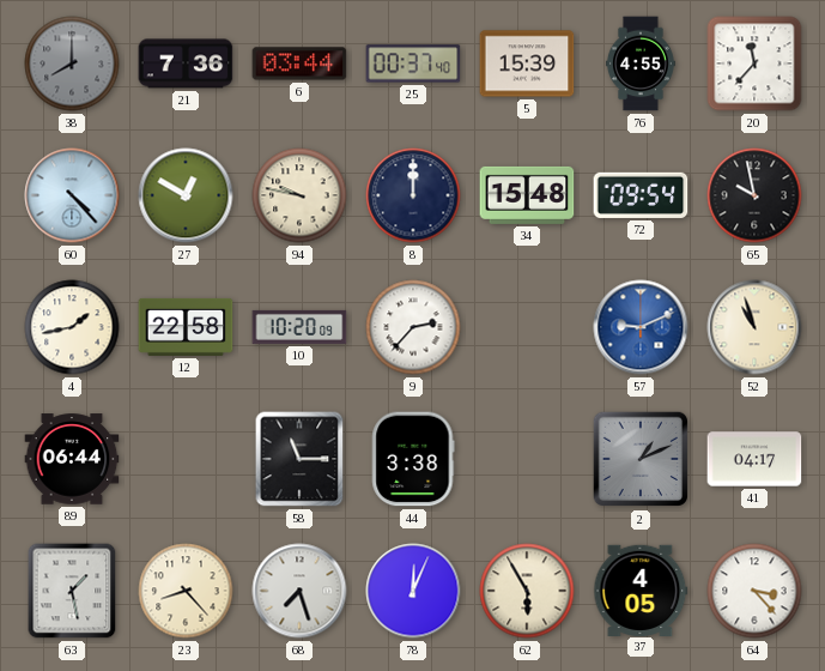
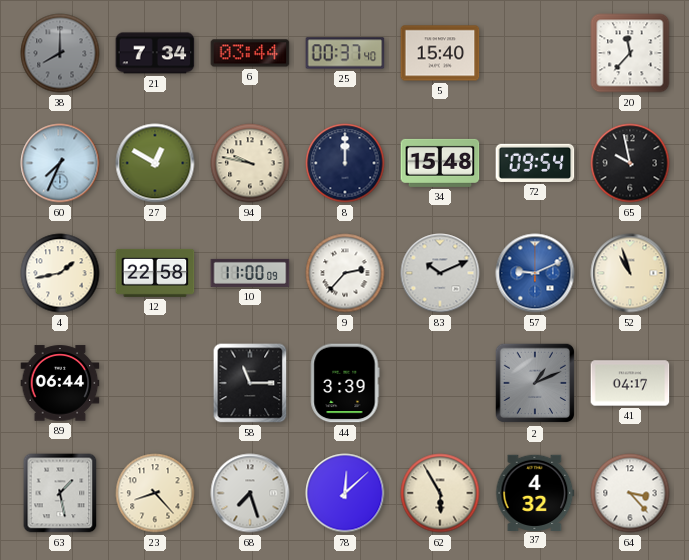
21: 7:36 -> 7:34 (155, 53)
5: 15:39 -> 15:40 (440, 53)
76: 4:55 -> none (641, 64)
60: 4:23 -> 7:34 (60, 163)
10: 10:20 -> 11:00 (250, 273)
83: none -> 10:11 (440, 273)
44: 3:38 -> 3:39 (345, 383)
78: 12:04 -> 12:08 (345, 493)
37: 4:05 -> 4:32 (535, 492)
